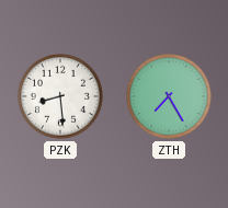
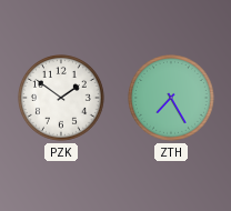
PZK: 8:29 -> 1:51 (62, 99)
